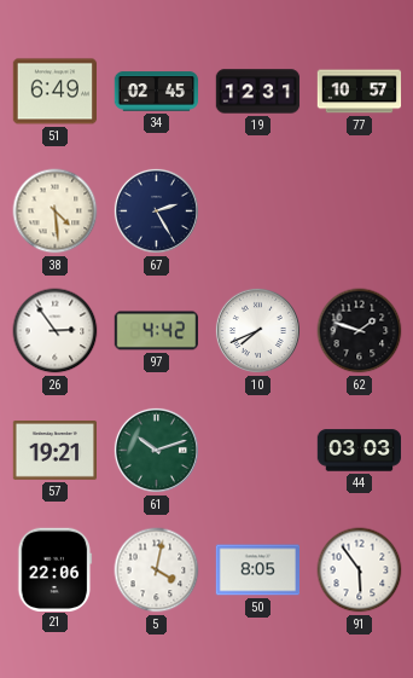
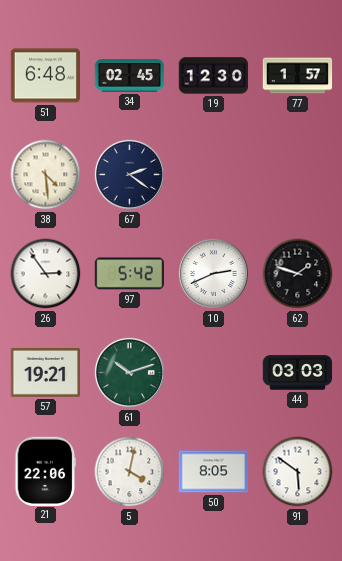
51: 6:49 -> 6:48 (45, 76)
19: 12:31 -> 12:30 (214, 76)
77: 10:57 -> 1:57 (298, 76)
67: 2:25 -> 2:21 (129, 174)
97: 4:42 -> 5:42 (129, 274)
10: 7:41 -> 2:41 (213, 273)
91: 5:54 -> 5:51 (298, 472)
